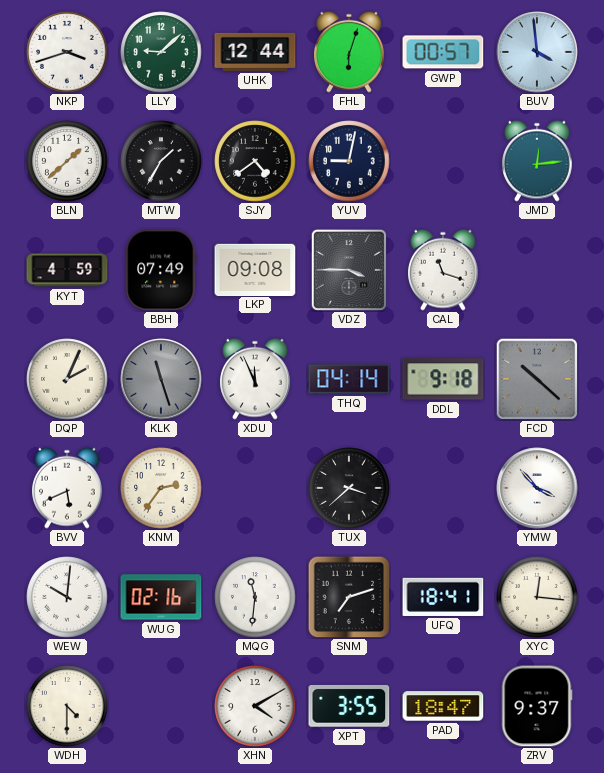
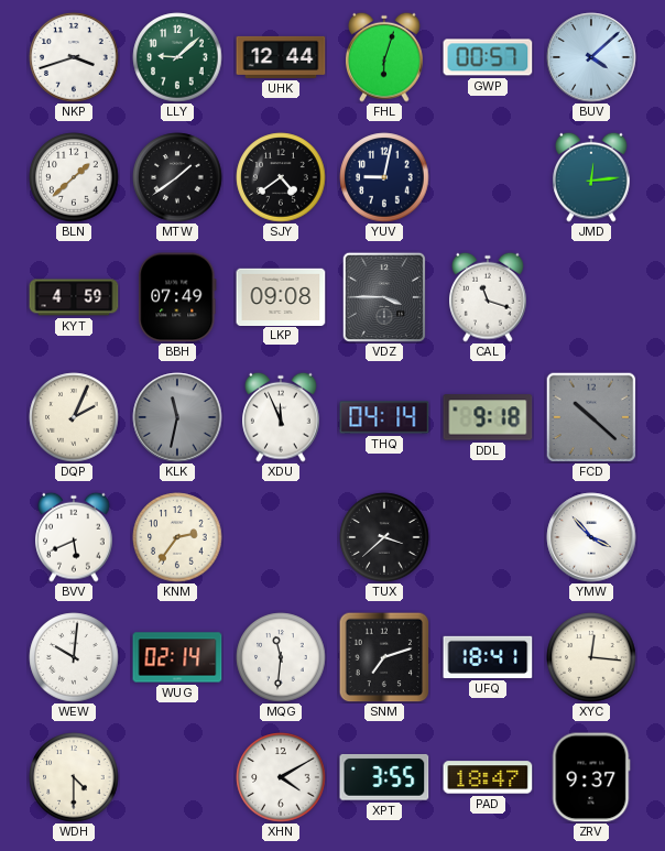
BUV: 3:59 -> 4:08 (591, 57)
MTW: 1:35 -> 1:39 (177, 177)
KLK: 11:27 -> 11:32 (177, 417)
WUG: 02:16 -> 02:14 (177, 657)
